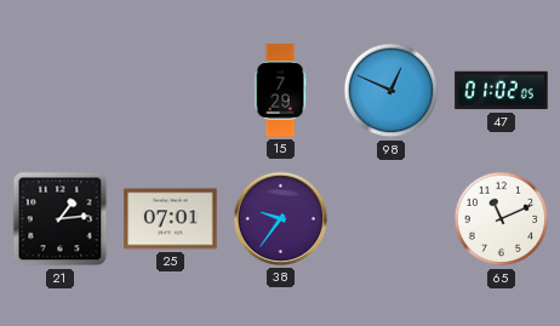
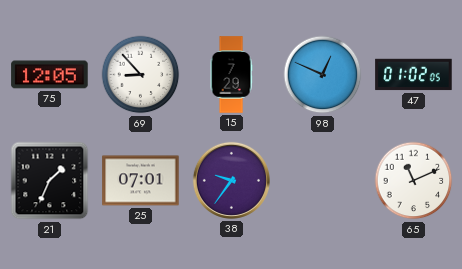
75: none -> 12:05 (50, 75)
69: none -> 8:53 (141, 75)
21: 1:14 -> 1:34 (50, 181)
